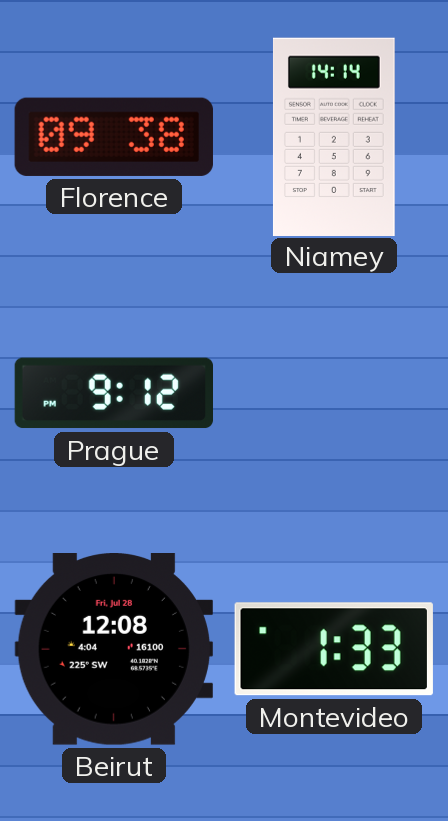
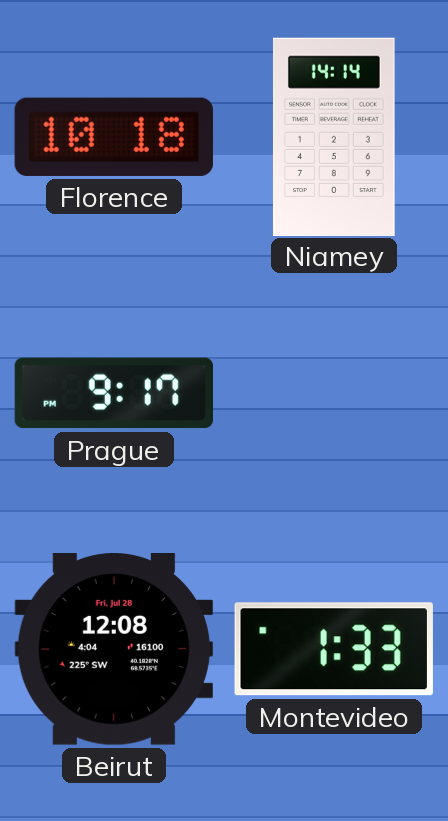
Florence: 09:38 -> 10:18 (114, 137)
Prague: 9:12 -> 9:17 (113, 393)
